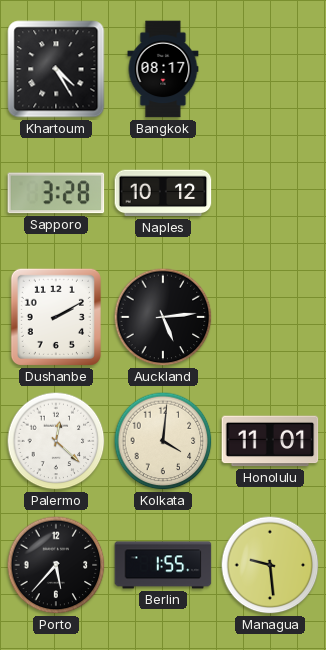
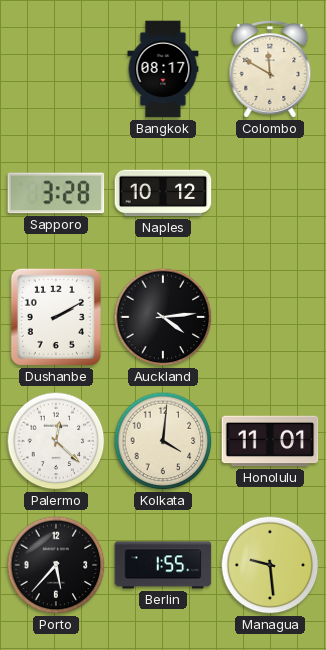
Khartoum: 4:25 -> none (56, 69)
Colombo: none -> 11:50 (270, 69)
Auckland: 5:14 -> 4:14 (163, 317)
